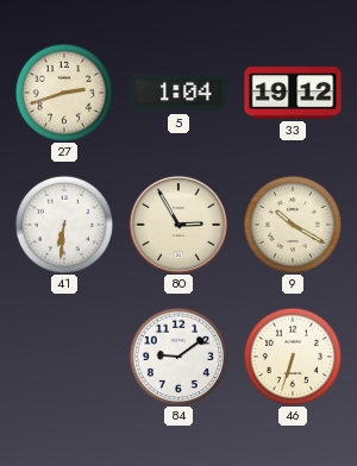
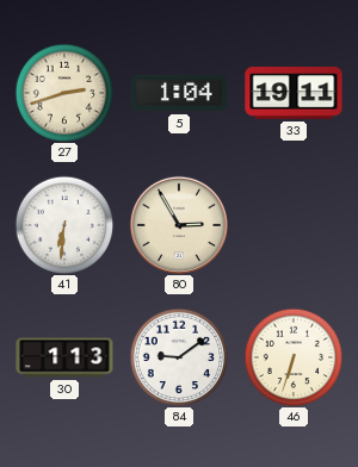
33: 19:12 -> 19:11 (294, 93)
9: 10:20 -> none (293, 225)
30: none -> 1:13 (64, 357)
